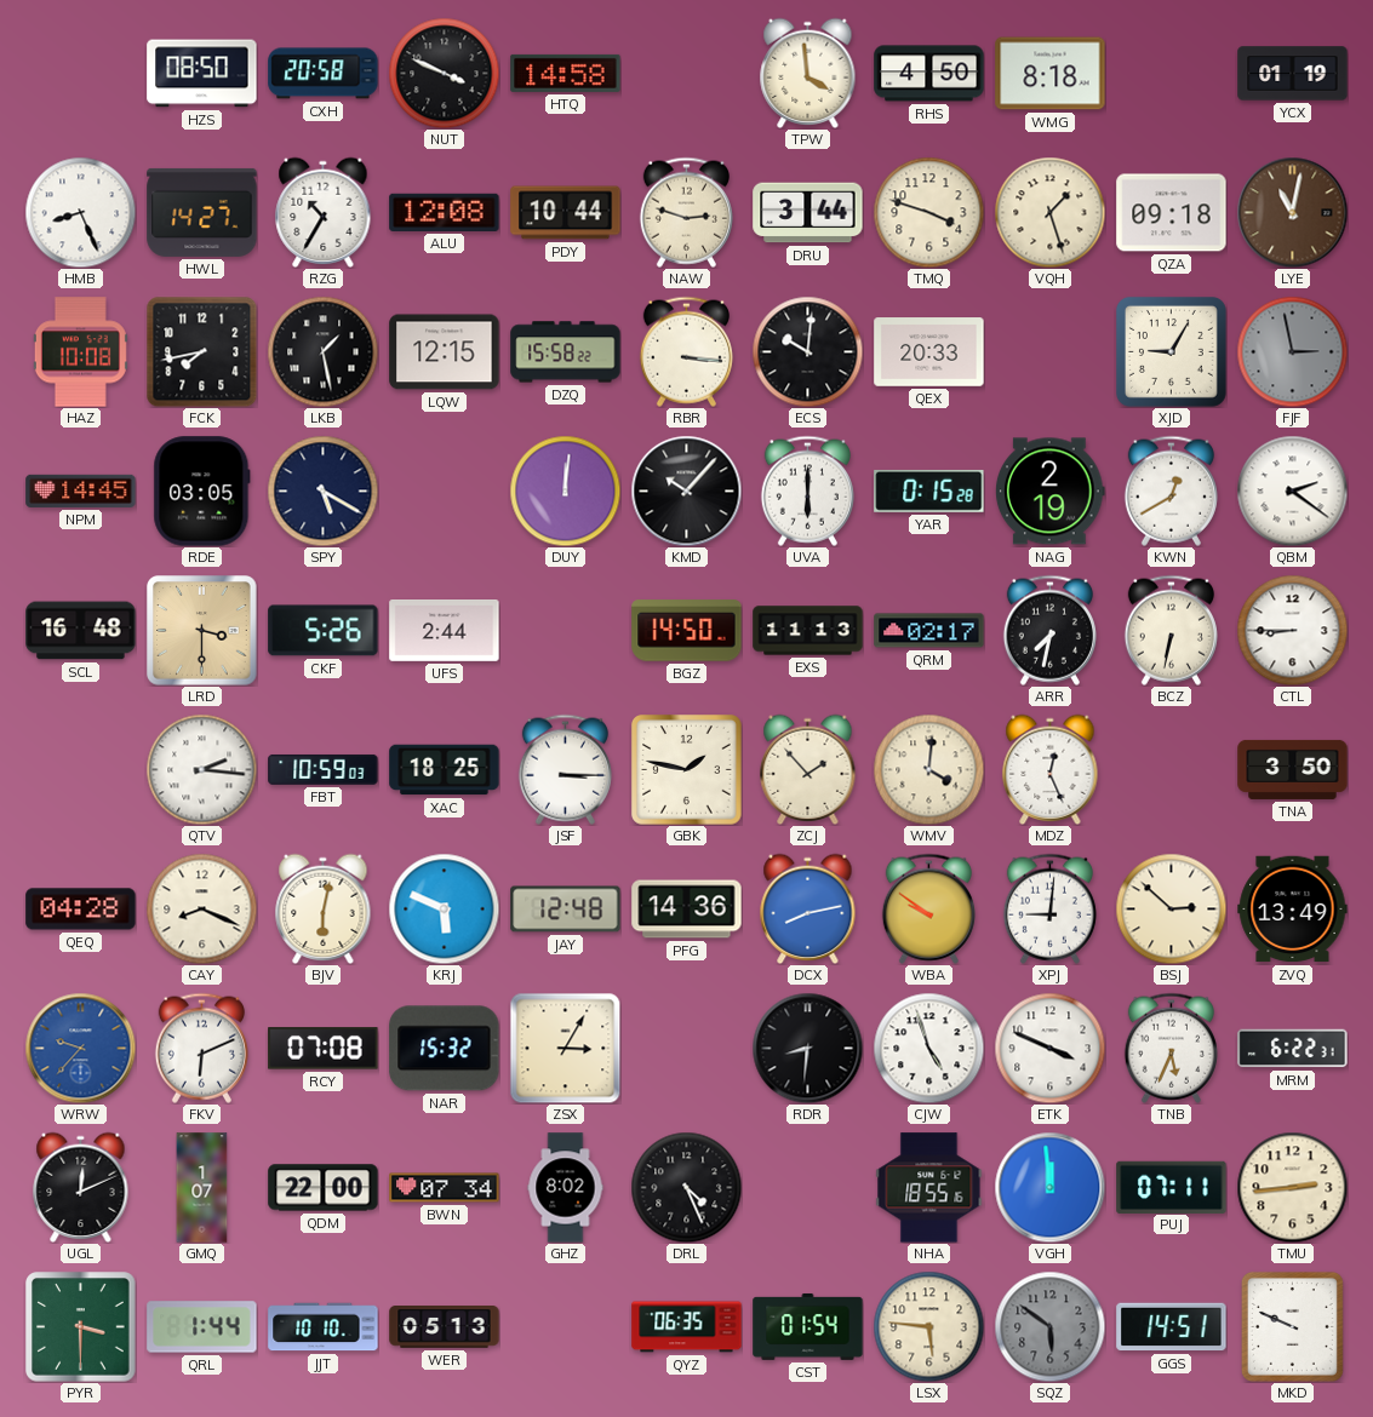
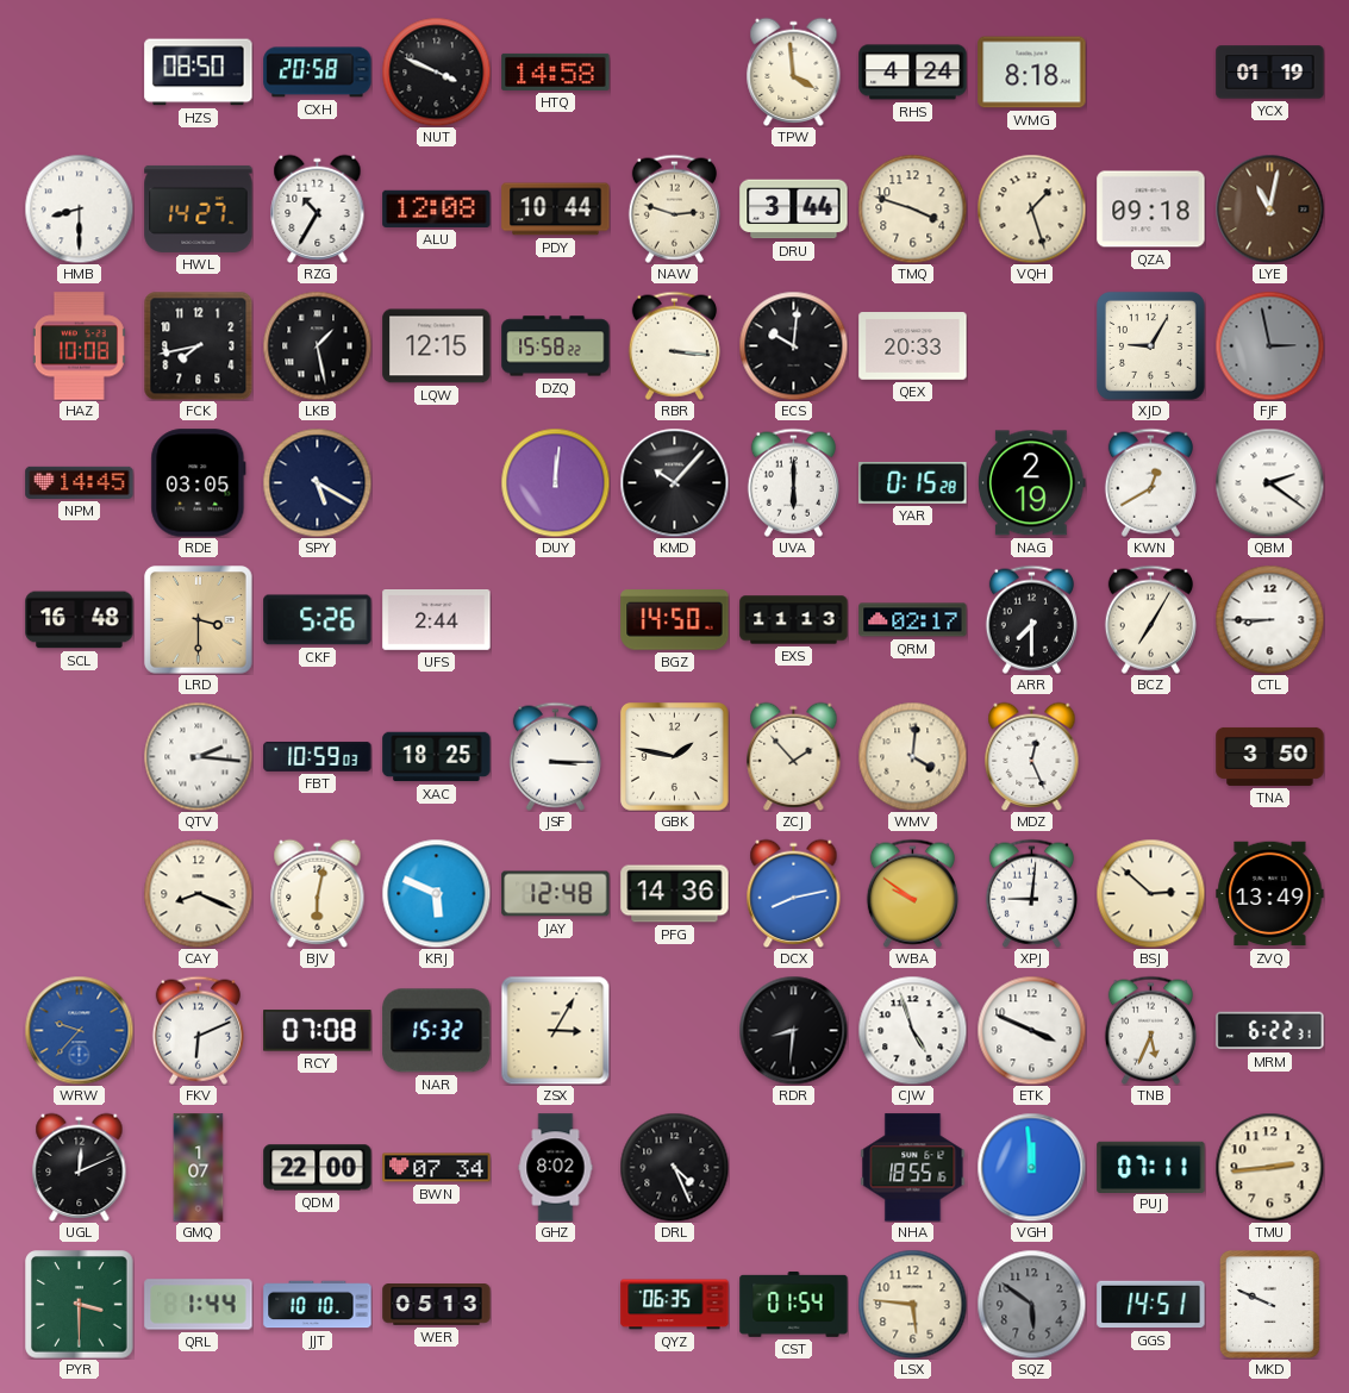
RHS: 4:50 -> 4:24 (913, 73)
HMB: 8:26 -> 8:30 (79, 208)
ARR: 7:32 -> 7:30 (1031, 619)
BCZ: 6:32 -> 7:05 (1150, 619)
QEQ: 04:28 -> none (81, 910)
